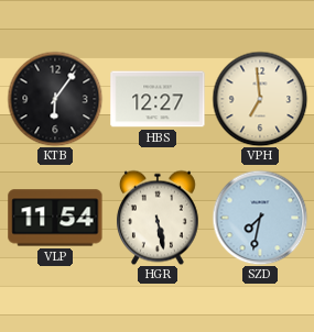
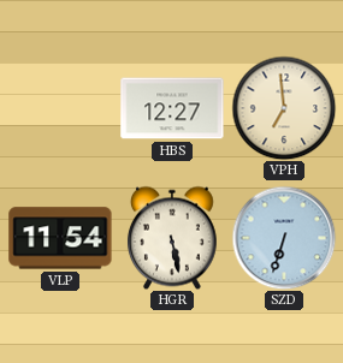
KTB: 6:06 -> none (55, 99)
SZD: 7:32 -> 6:33 (284, 238)
